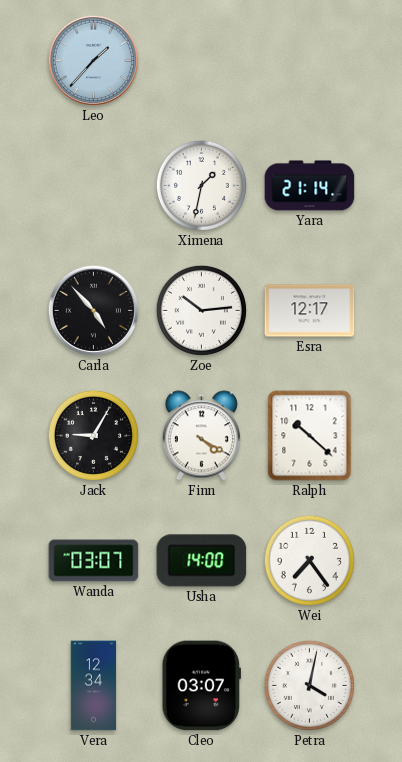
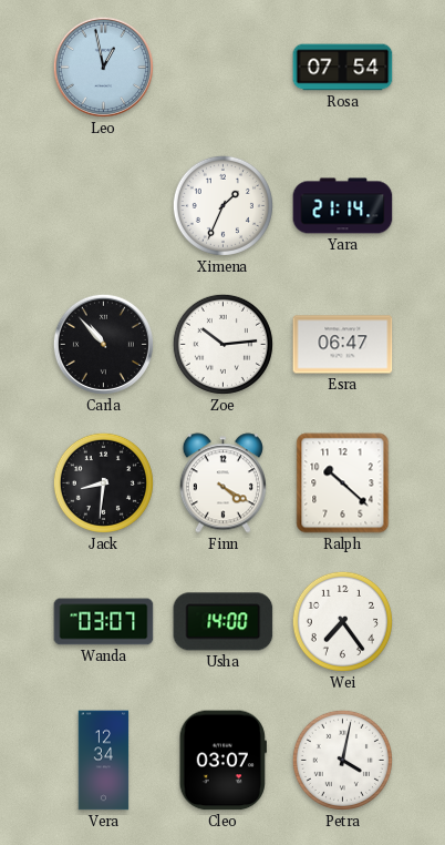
Leo: 1:37 -> 12:58 (103, 67)
Rosa: none -> 07:54 (343, 68)
Ximena: 1:32 -> 1:34 (222, 205)
Carla: 4:53 -> 10:53 (103, 344)
Esra: 12:17 -> 06:47 (343, 345)
Jack: 9:05 -> 8:31 (103, 482)
